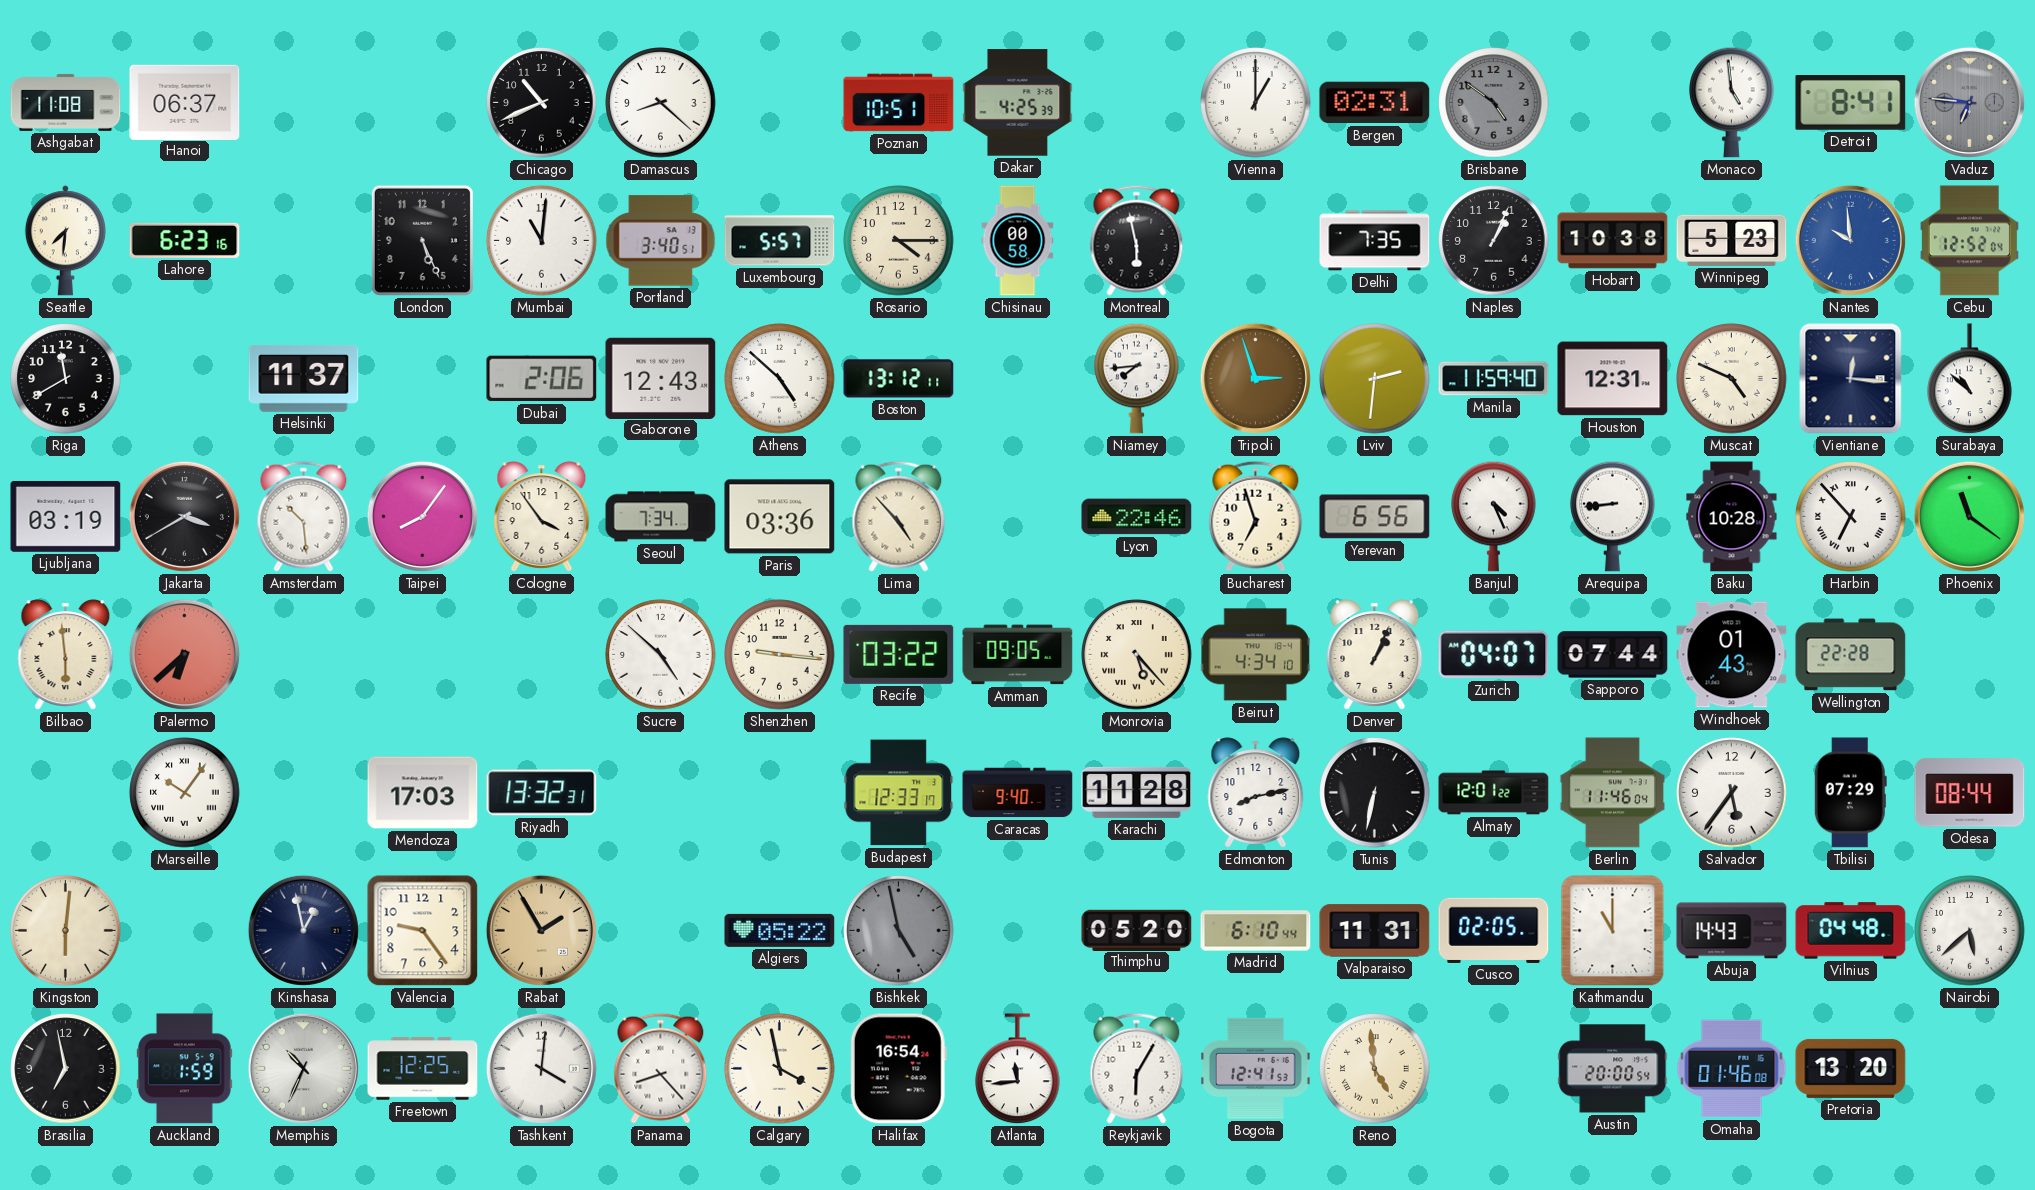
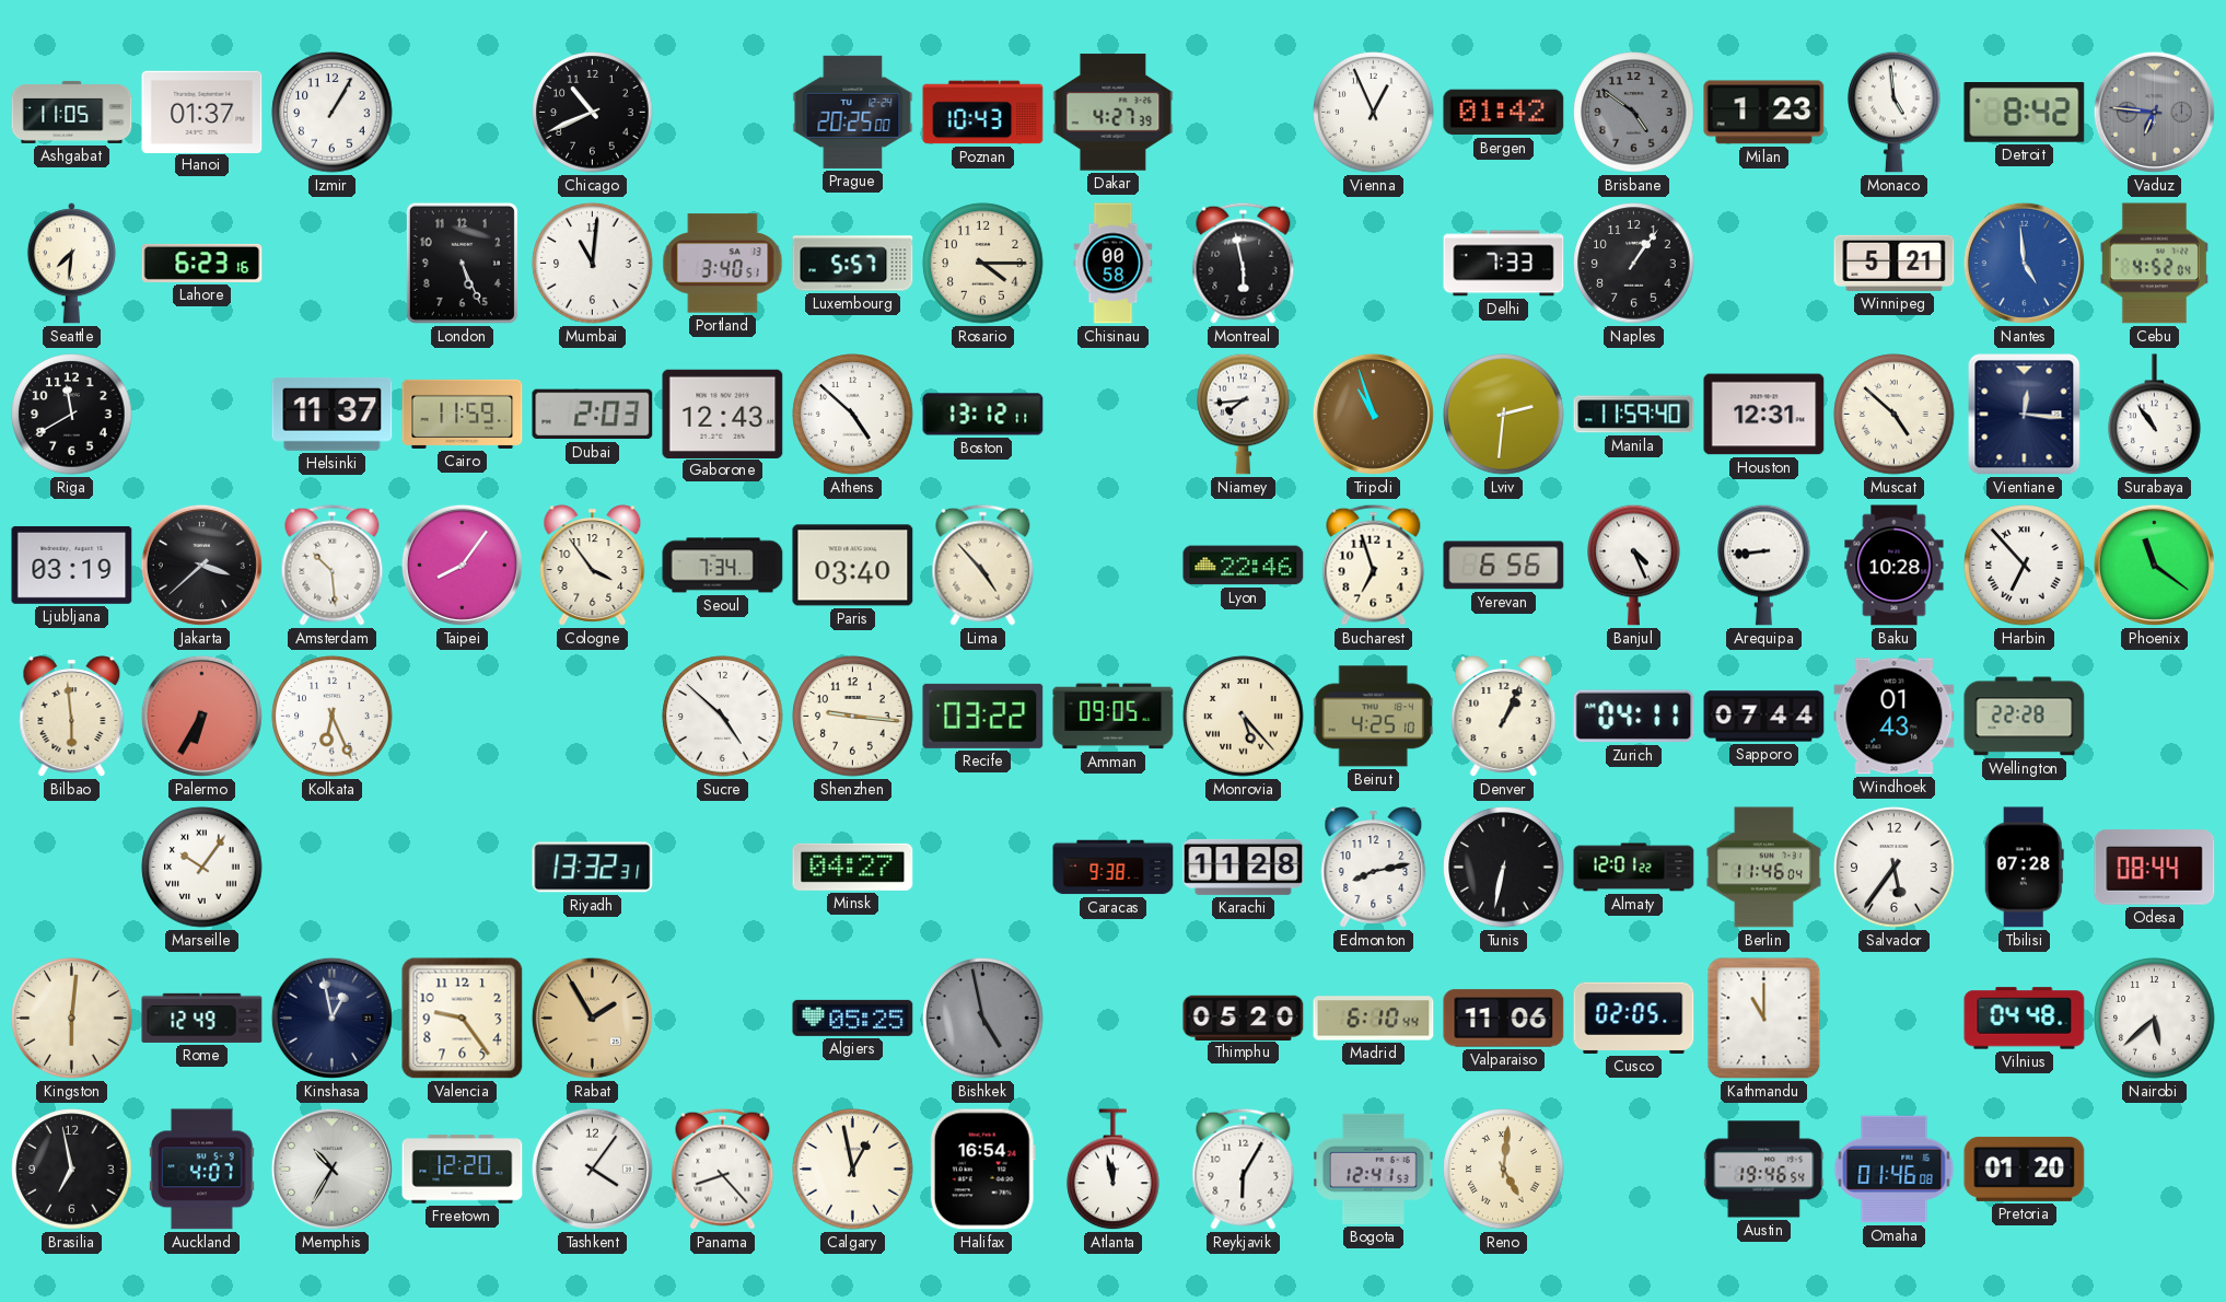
Ashgabat: 11:08 -> 11:05 (72, 112)
Hanoi: 06:37 -> 01:37 (202, 112)
Izmir: none -> 1:05 (333, 113)
Damascus: 8:22 -> none (661, 103)
Prague: none -> 20:25 (853, 112)
Poznan: 10:51 -> 10:43 (983, 113)
Dakar: 4:25 -> 4:27 (1114, 113)
Vienna: 1:00 -> 12:56 (1374, 113)
Bergen: 02:31 -> 01:42 (1504, 113)
Milan: none -> 1:23 (1764, 113)
Detroit: 8:41 -> 8:42 (2025, 113)
Delhi: 7:35 -> 7:33 (1504, 264)
Naples: 1:04 -> 1:06 (1634, 264)
Hobart: 10:38 -> none (1613, 241)
Winnipeg: 5:23 -> 5:21 (1895, 263)
Nantes: 9:59 -> 4:59 (2024, 263)
Cebu: 12:52 -> 4:52 (2154, 264)
Cairo: none -> 11:59 (463, 414)
Dubai: 2:06 -> 2:03 (593, 415)
Tripoli: 2:57 -> 10:57 (1373, 414)
Muscat: 4:49 -> 4:52 (1895, 415)
Surabaya: 10:52 -> 10:54 (2155, 415)
Jakarta: 3:40 -> 3:38 (201, 565)
Paris: 03:36 -> 03:40 (853, 566)
Palermo: 6:38 -> 6:35 (201, 716)
Kolkata: none -> 6:26 (333, 717)
Beirut: 4:34 -> 4:25 (1373, 717)
Zurich: 04:07 -> 04:11 (1634, 717)
Mendoza: 17:03 -> none (423, 793)
Minsk: none -> 04:27 (853, 867)
Budapest: 12:33 -> none (899, 793)
Caracas: 9:40 -> 9:38 (1114, 868)
Tbilisi: 07:29 -> 07:28 (2024, 868)
Rome: none -> 12:49 (202, 1018)
Algiers: 05:22 -> 05:25 (853, 1018)
Valparaiso: 11:31 -> 11:06 (1504, 1019)
Abuja: 14:43 -> none (1732, 931)
Auckland: 1:59 -> 4:07 (201, 1170)
Memphis: 10:34 -> 10:35 (331, 1169)
Freetown: 12:25 -> 12:20 (463, 1170)
Tashkent: 4:01 -> 4:06 (592, 1169)
Calgary: 3:58 -> 12:58 (853, 1170)
Atlanta: 11:44 -> 11:58 (1114, 1170)
Reno: 4:59 -> 5:01 (1504, 1170)
Austin: 20:00 -> 19:46 (1764, 1170)
Pretoria: 13:20 -> 01:20 (2025, 1169)
